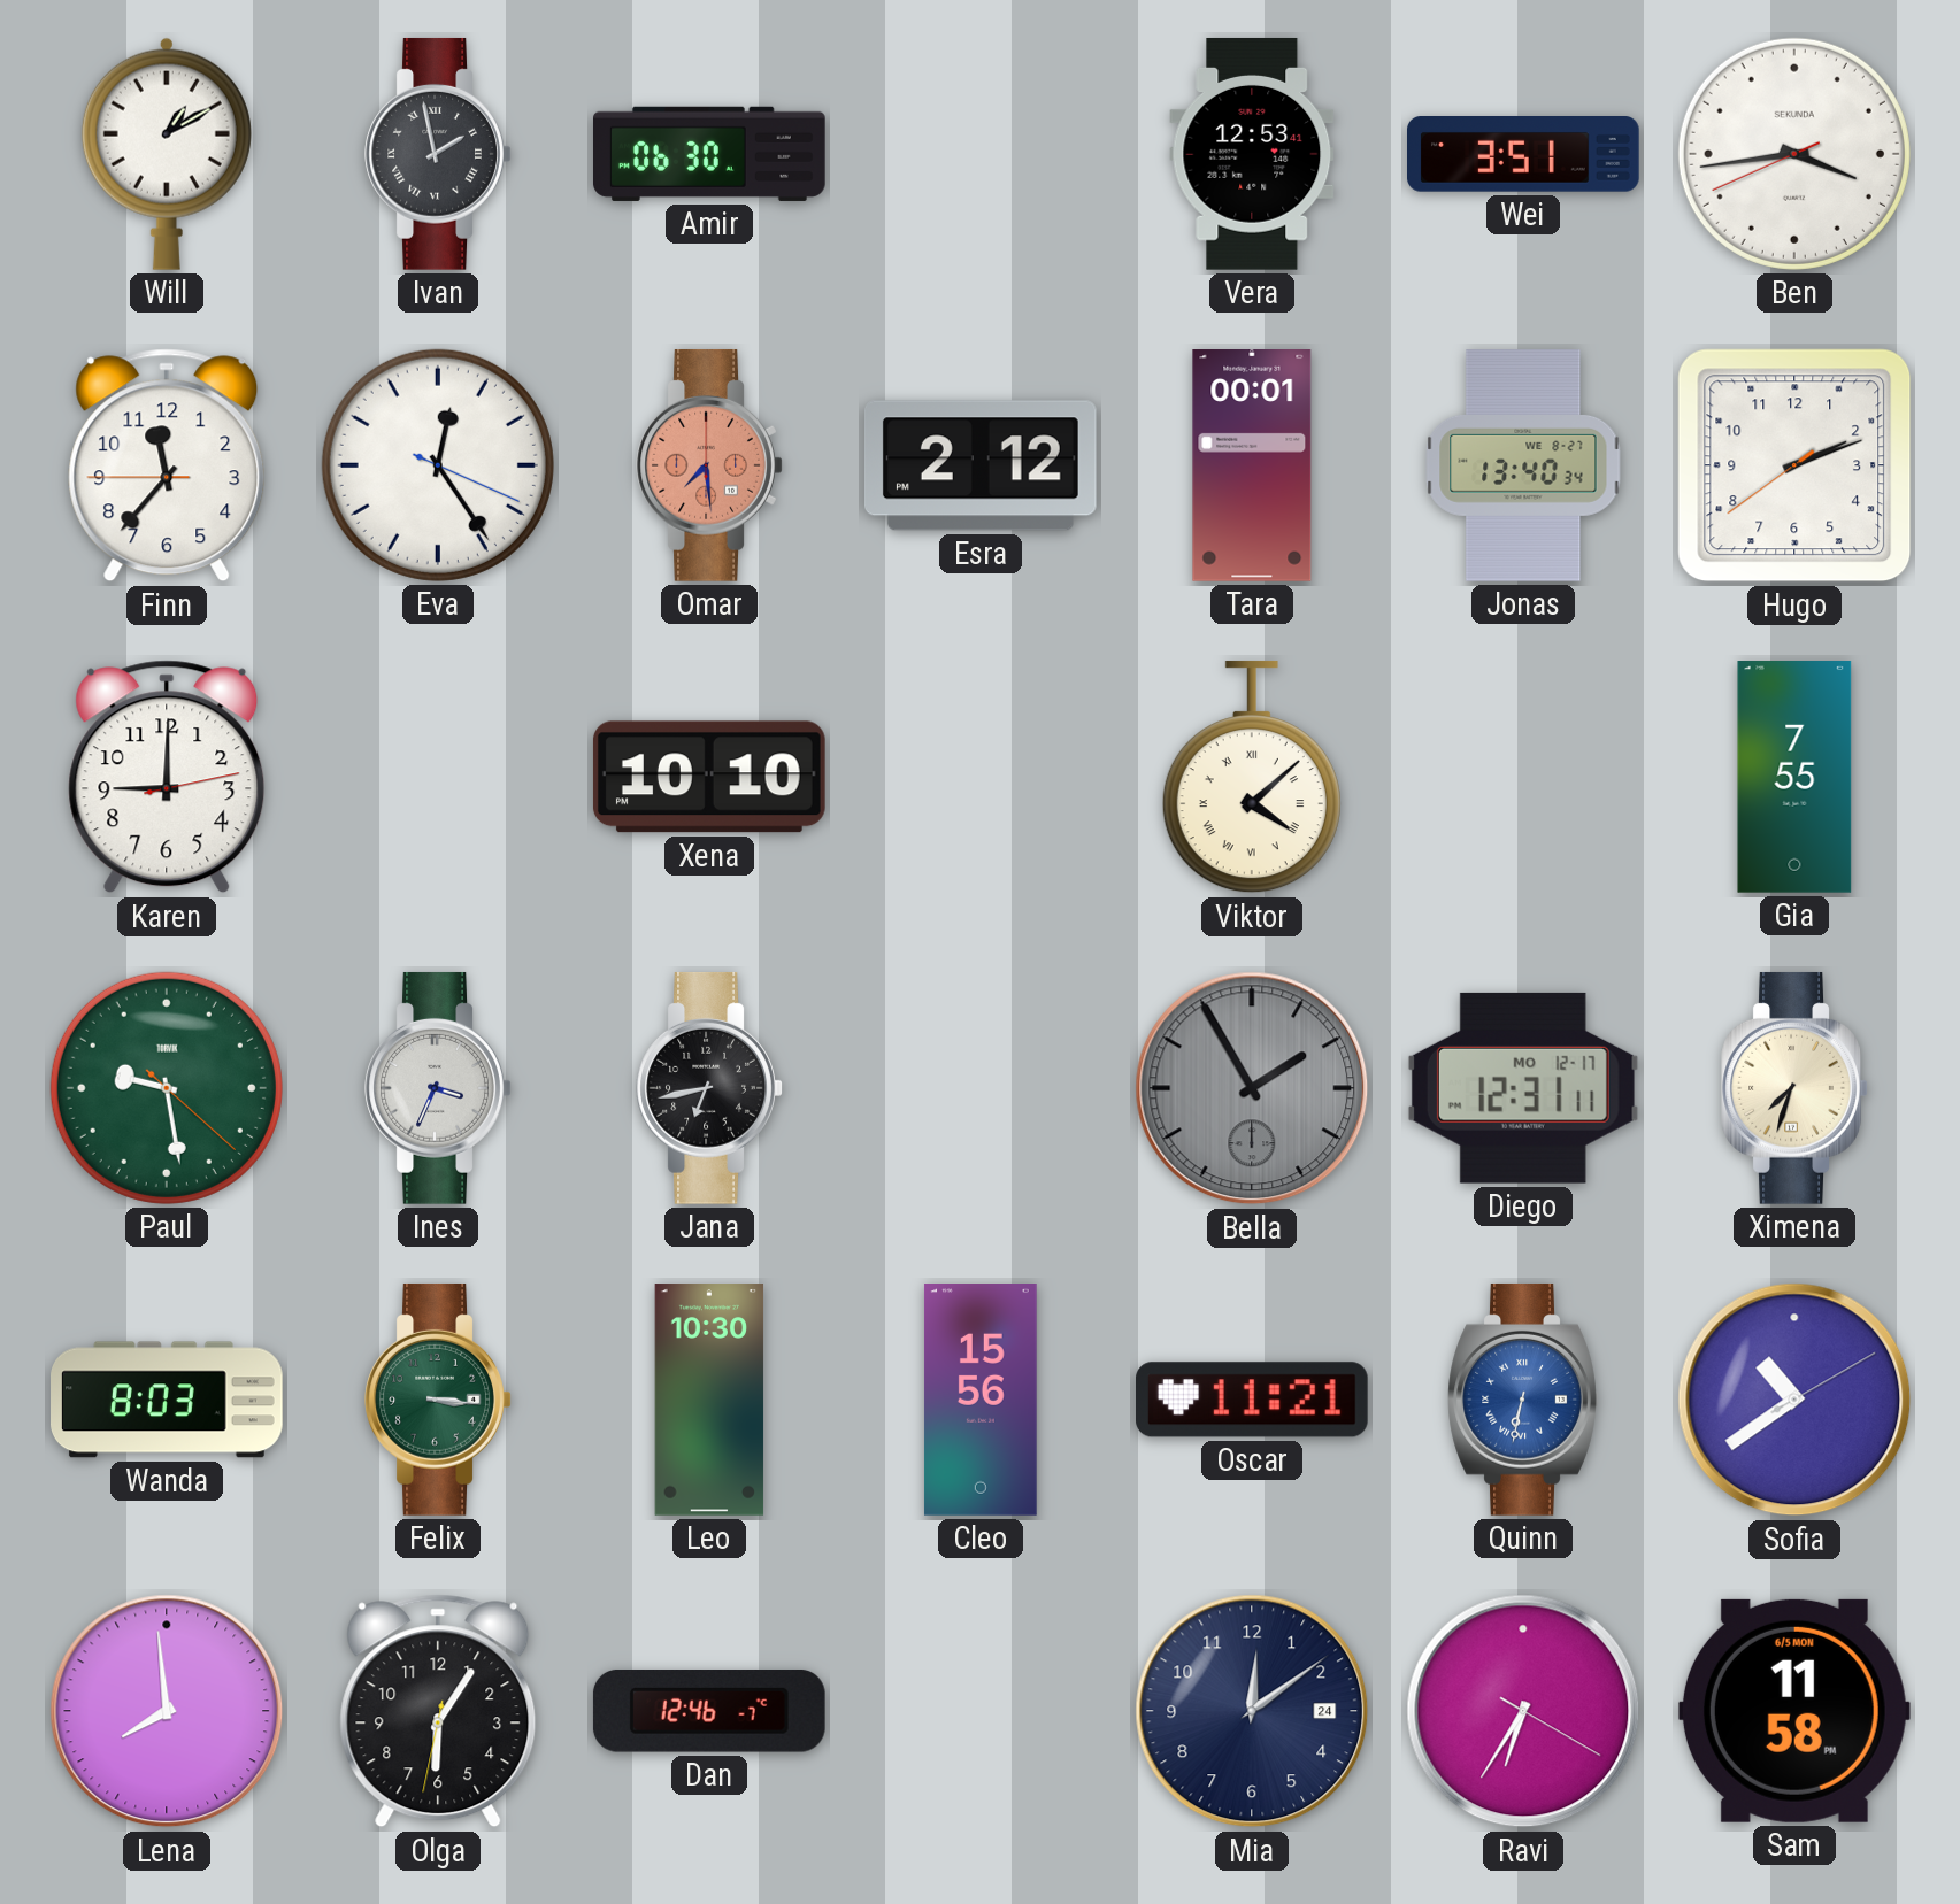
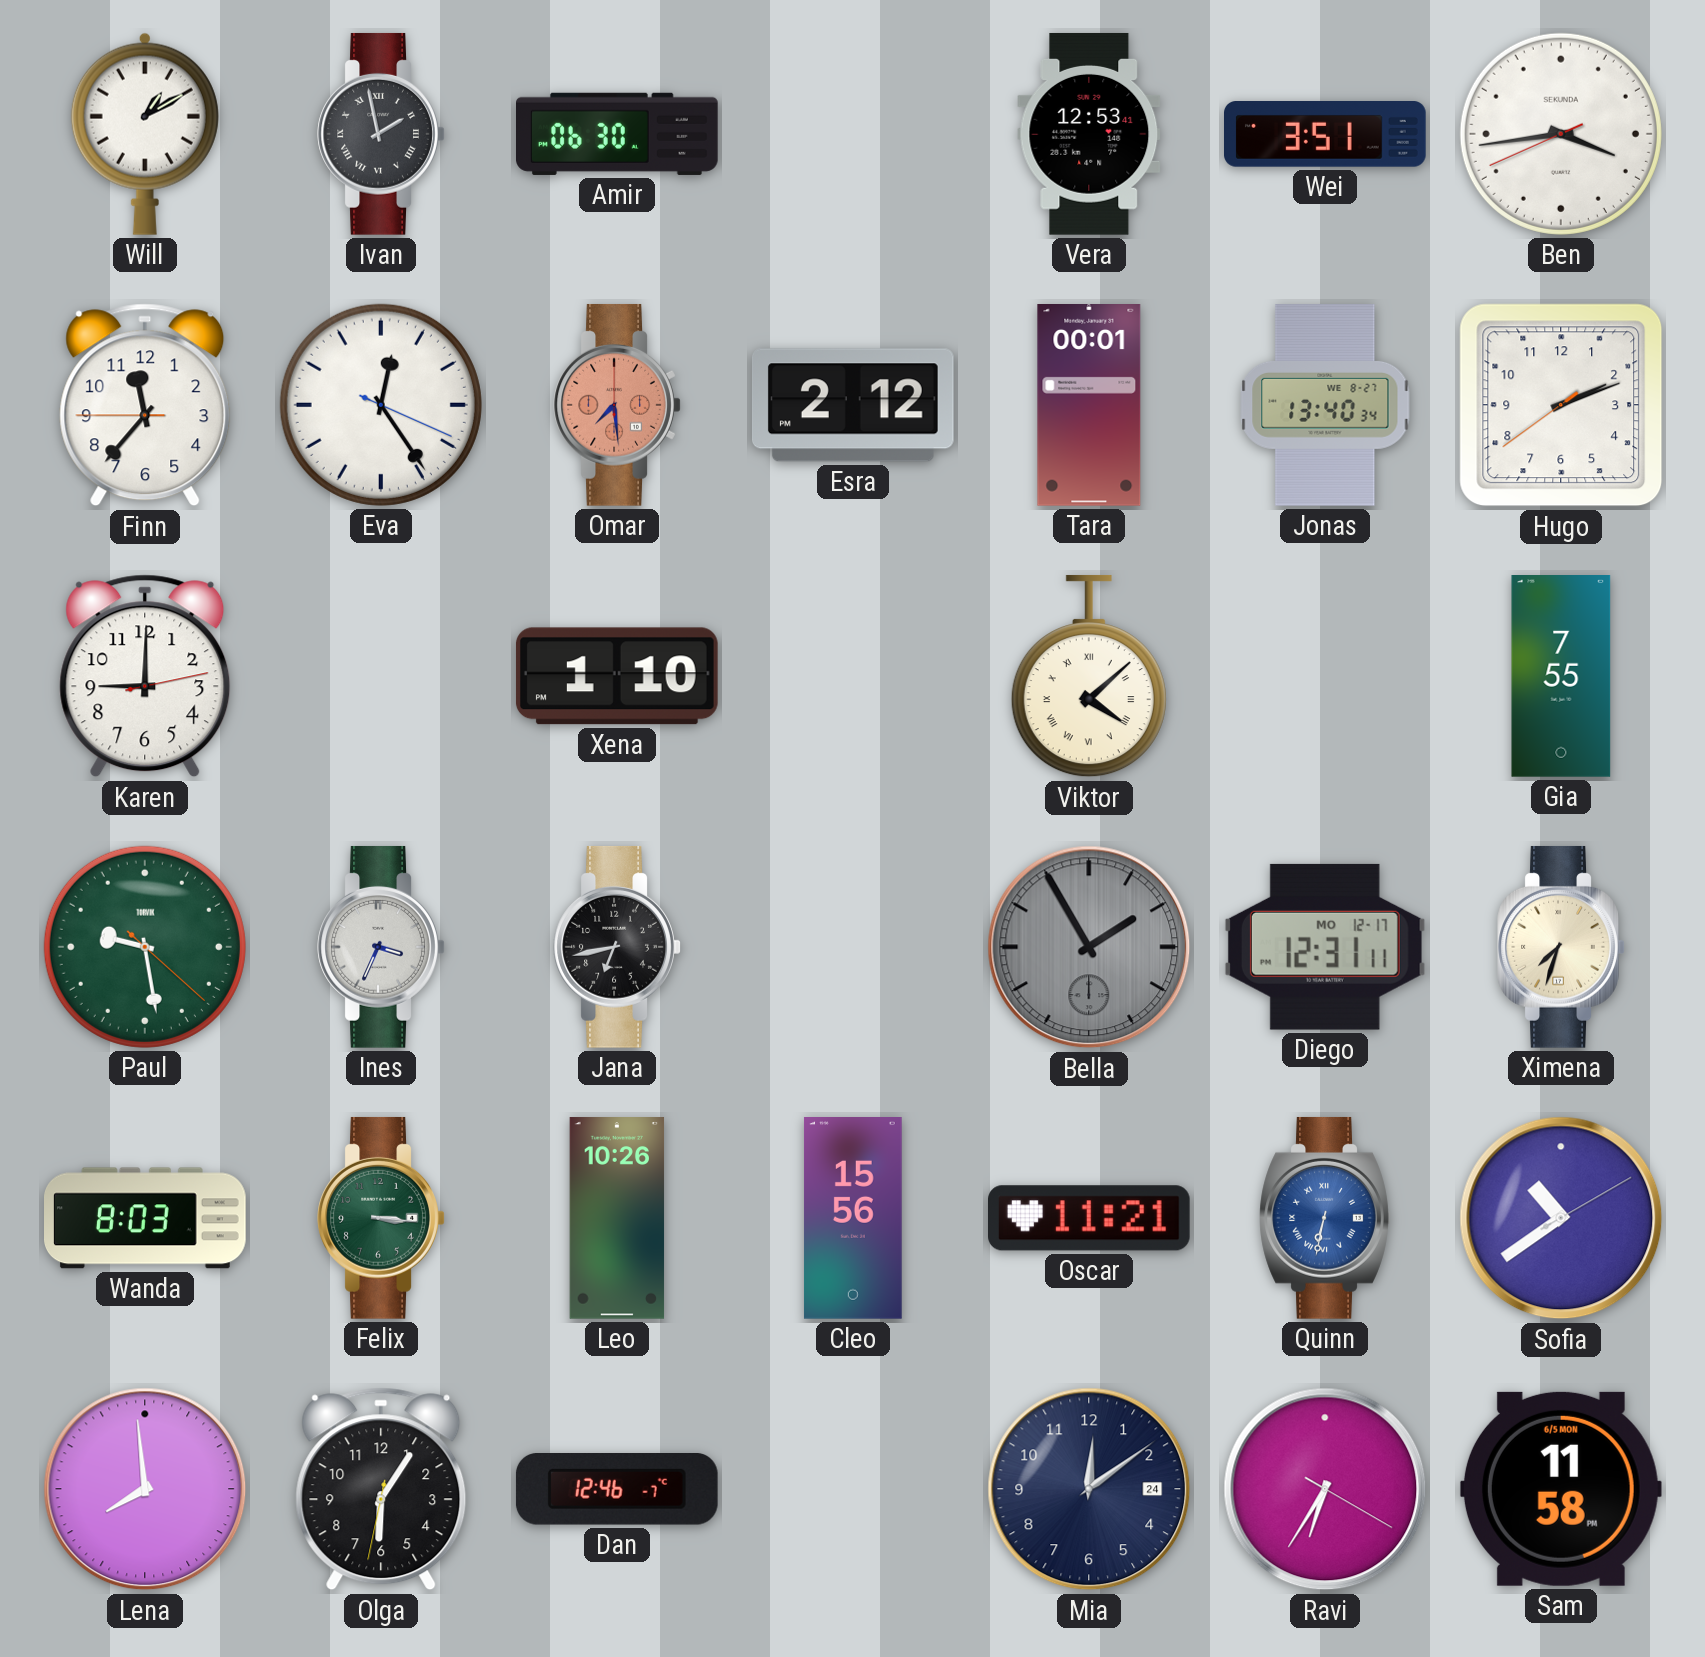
Xena: 10:10 -> 1:10 (617, 676)
Leo: 10:30 -> 10:26 (617, 1218)
